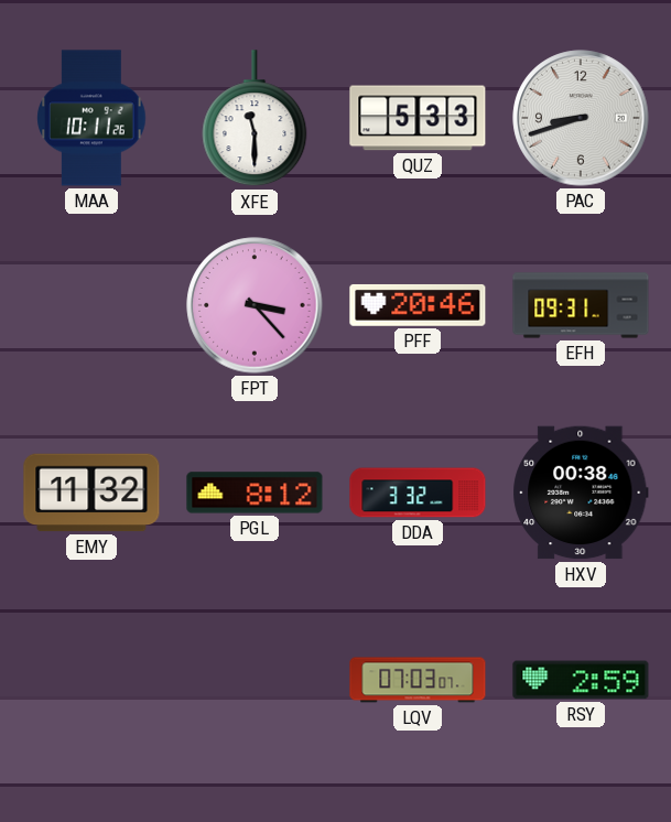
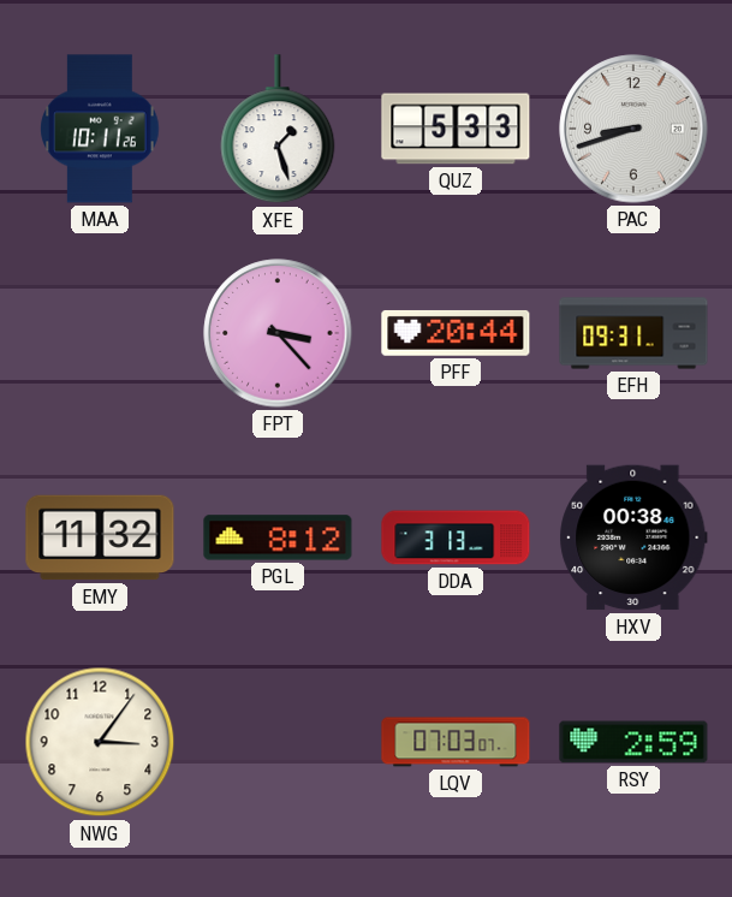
XFE: 11:30 -> 1:27 (278, 130)
PFF: 20:46 -> 20:44 (456, 333)
DDA: 3:32 -> 3:13 (456, 537)
NWG: none -> 3:06 (100, 742)
